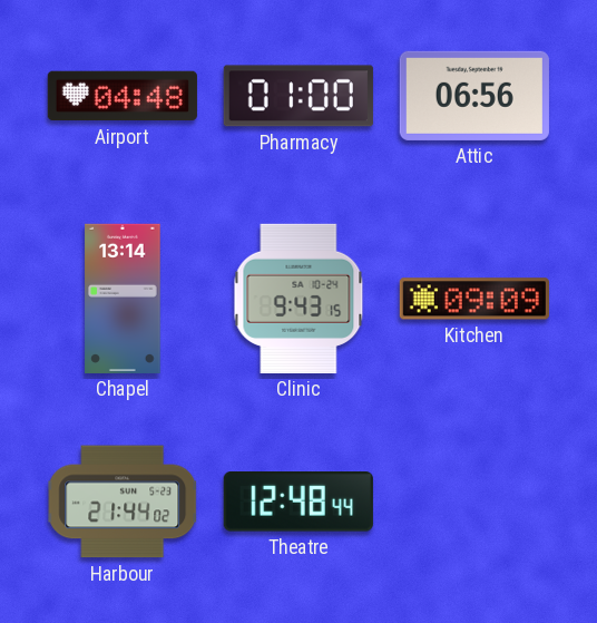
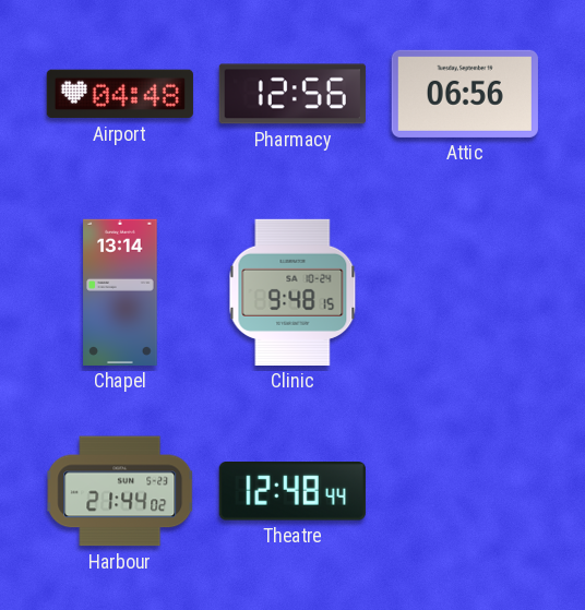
Pharmacy: 01:00 -> 12:56 (292, 94)
Clinic: 9:43 -> 9:48 (292, 292)
Kitchen: 09:09 -> none (474, 299)
